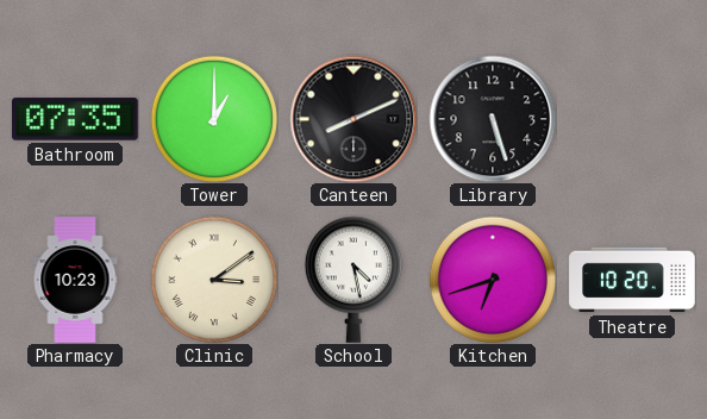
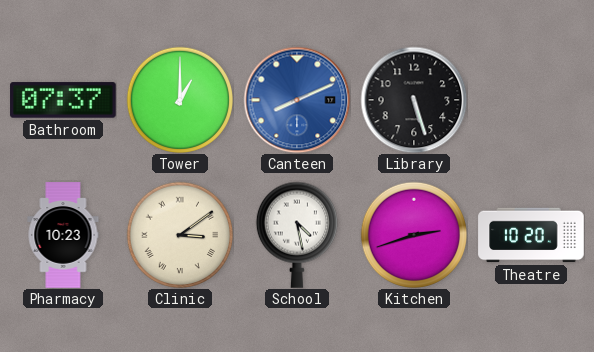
Bathroom: 07:35 -> 07:37 (63, 100)
Canteen dial: black -> blue (297, 100)
Kitchen: 6:42 -> 2:42 (413, 234)
